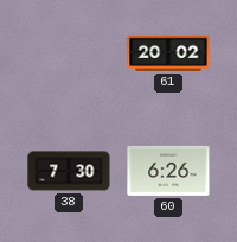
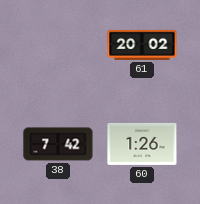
38: 7:30 -> 7:42 (58, 144)
60: 6:26 -> 1:26 (142, 144)
